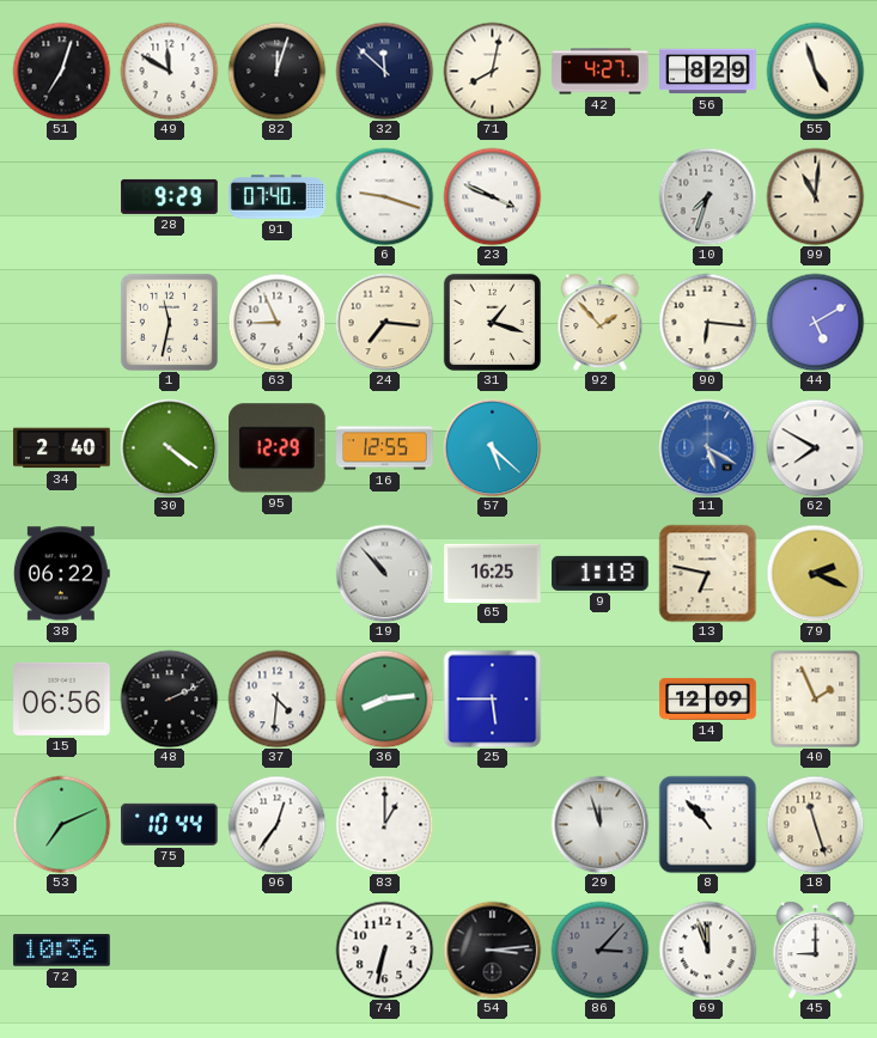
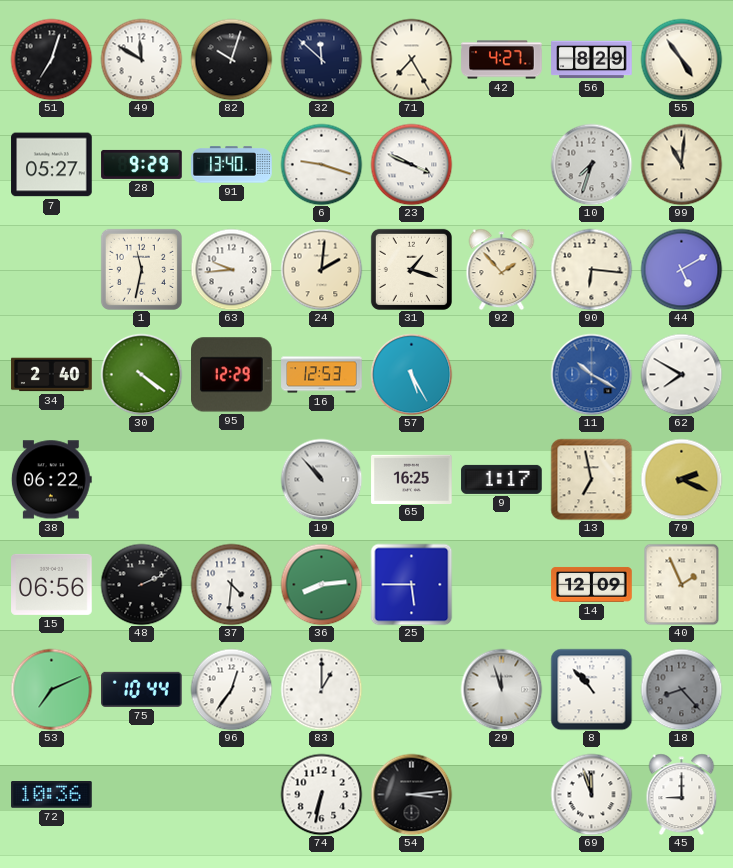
82: 12:03 -> 10:03 (231, 59)
71: 8:02 -> 7:25 (411, 59)
55: 4:57 -> 4:54 (681, 59)
7: none -> 05:27 (52, 165)
91: 07:40 -> 13:40 (232, 165)
63: 8:56 -> 9:44 (231, 269)
24: 7:16 -> 2:01 (321, 269)
16: 12:55 -> 12:53 (322, 375)
57: 5:22 -> 5:25 (411, 374)
11: 5:20 -> 10:20 (591, 374)
9: 1:18 -> 1:17 (502, 479)
13: 6:47 -> 6:58 (591, 479)
18: 11:27 -> 8:23 (681, 689)
18 dial: cream -> grey (681, 689)
86: 3:07 -> none (599, 950)
